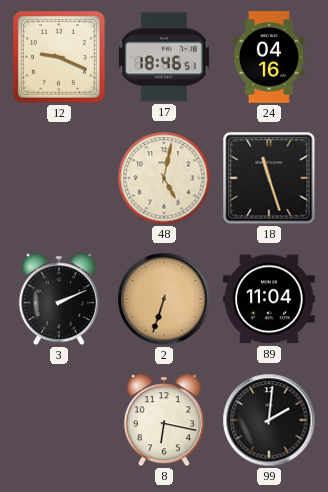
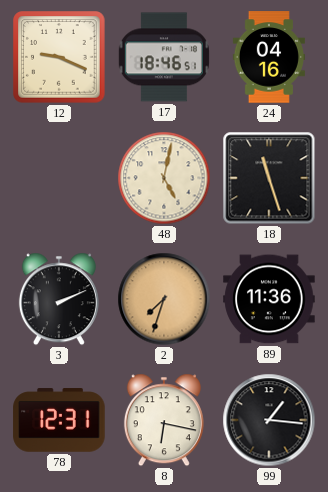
2: 6:33 -> 7:33 (164, 299)
89: 11:04 -> 11:36 (269, 299)
78: none -> 12:31 (59, 420)
99: 2:01 -> 1:16 (269, 420)
